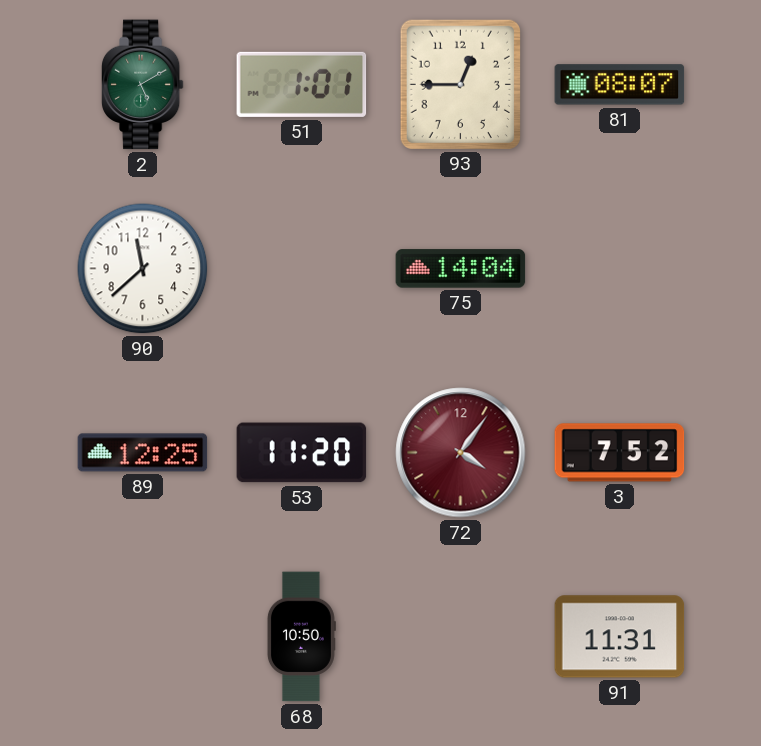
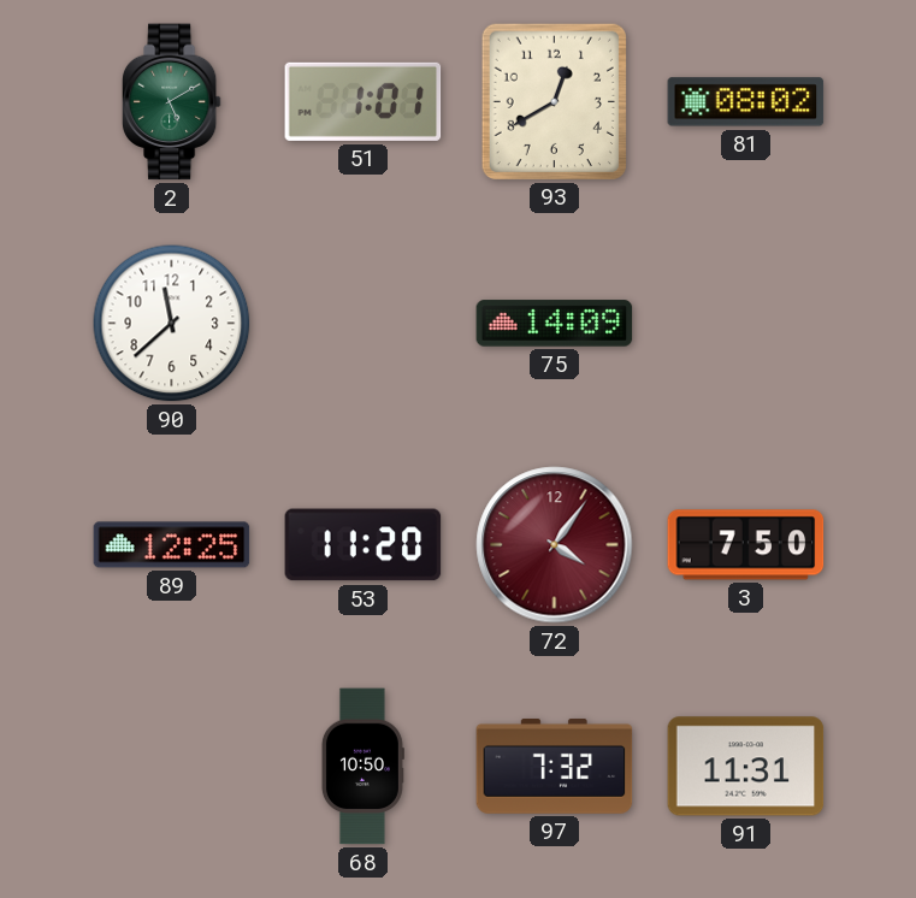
93: 12:45 -> 12:40 (554, 101)
81: 08:07 -> 08:02 (746, 102)
75: 14:04 -> 14:09 (555, 324)
3: 7:52 -> 7:50 (746, 545)
97: none -> 7:32 (555, 766)
